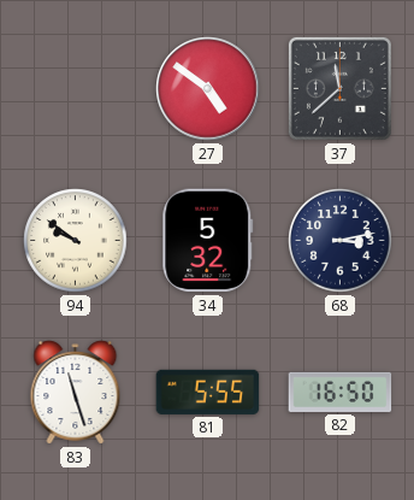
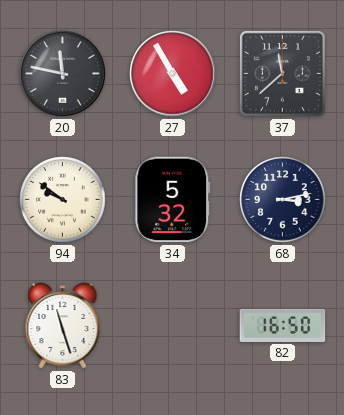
20: none -> 11:47 (63, 74)
27: 4:51 -> 4:55 (173, 74)
81: 5:55 -> none (208, 392)
